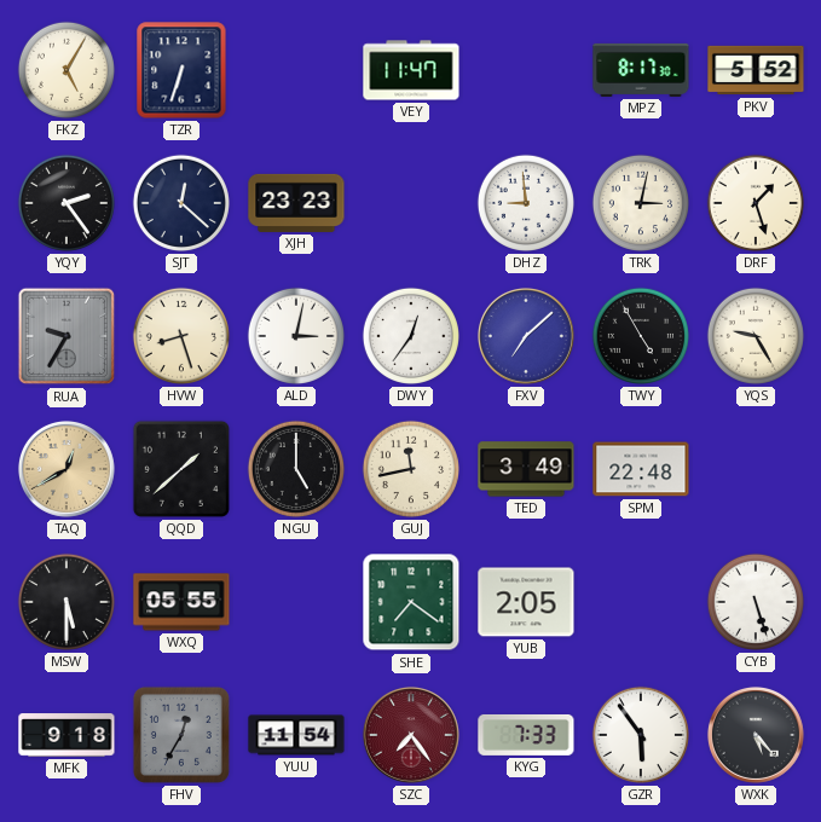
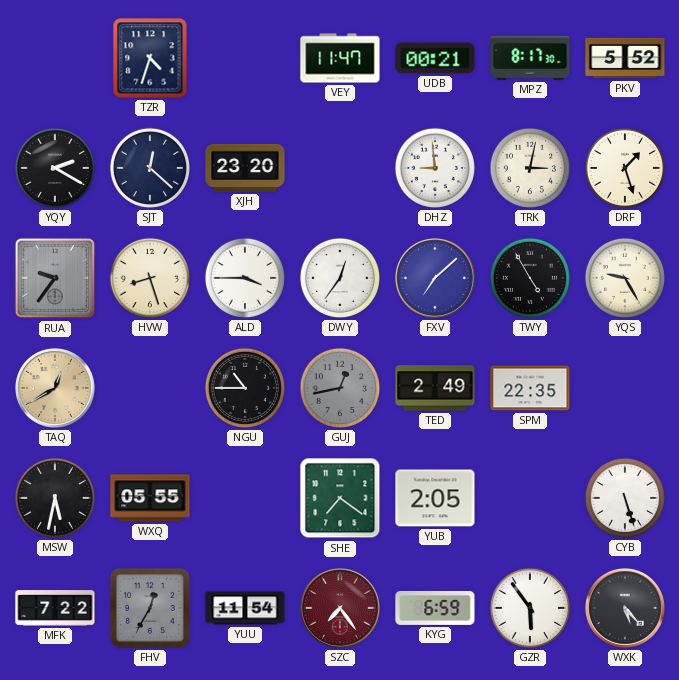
FKZ: 5:05 -> none (67, 70)
TZR: 6:33 -> 4:33 (150, 58)
UDB: none -> 00:21 (435, 58)
YQY: 2:24 -> 2:20 (55, 168)
XJH: 23:23 -> 23:20 (245, 168)
RUA: 9:35 -> 9:36 (55, 278)
ALD: 3:02 -> 3:45 (245, 278)
QQD: 1:38 -> none (181, 469)
NGU: 5:00 -> 10:45 (245, 388)
GUJ: 11:43 -> 12:43 (340, 388)
GUJ dial: cream -> grey (340, 388)
TED: 3:49 -> 2:49 (435, 388)
SPM: 22:48 -> 22:35 (530, 388)
MSW: 5:30 -> 5:32 (55, 498)
MFK: 9:18 -> 7:22 (55, 608)
KYG: 7:33 -> 6:59 (435, 608)
